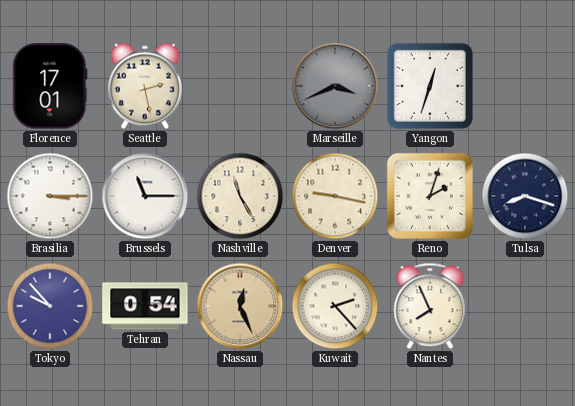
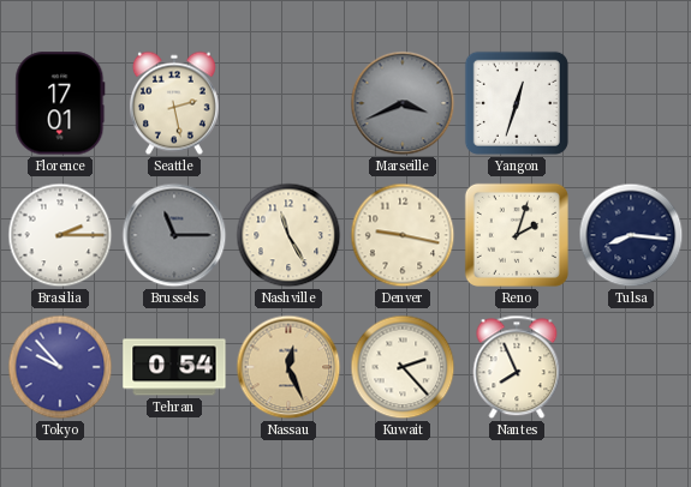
Brasilia: 3:15 -> 2:15 (60, 235)
Brussels dial: white -> grey (174, 235)
Tulsa: 8:18 -> 8:16 (631, 235)
